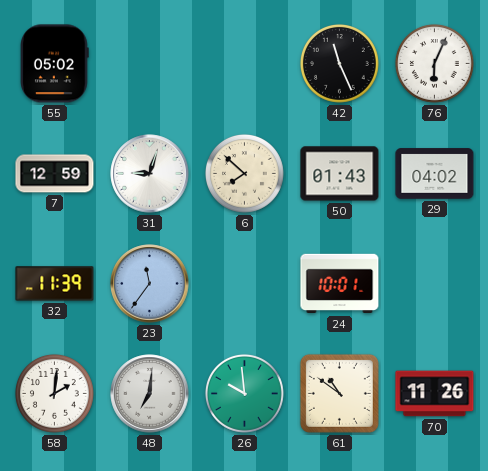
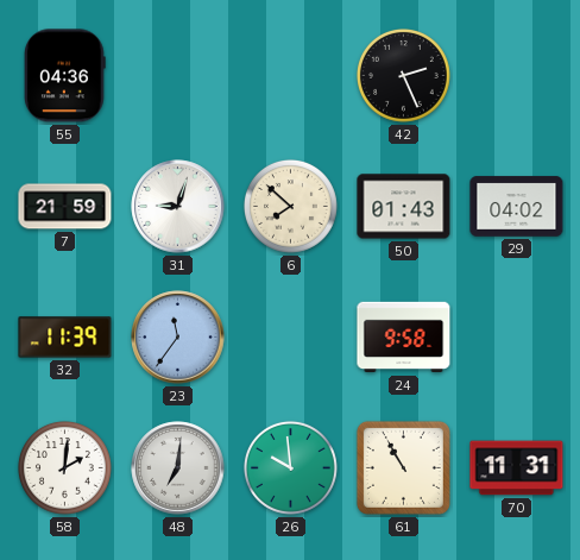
55: 05:02 -> 04:36 (65, 76)
42: 11:26 -> 2:26 (403, 75)
76: 6:04 -> none (434, 63)
7: 12:59 -> 21:59 (65, 207)
24: 10:01 -> 9:58 (404, 338)
61: 10:51 -> 10:55 (403, 467)
70: 11:26 -> 11:31 (517, 468)
